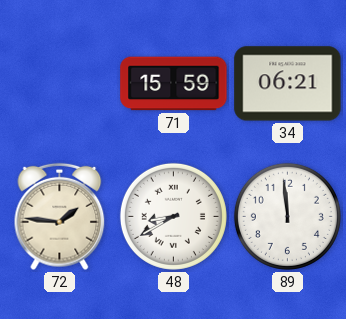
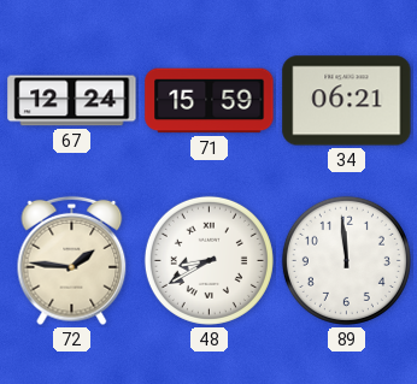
67: none -> 12:24 (72, 101)
